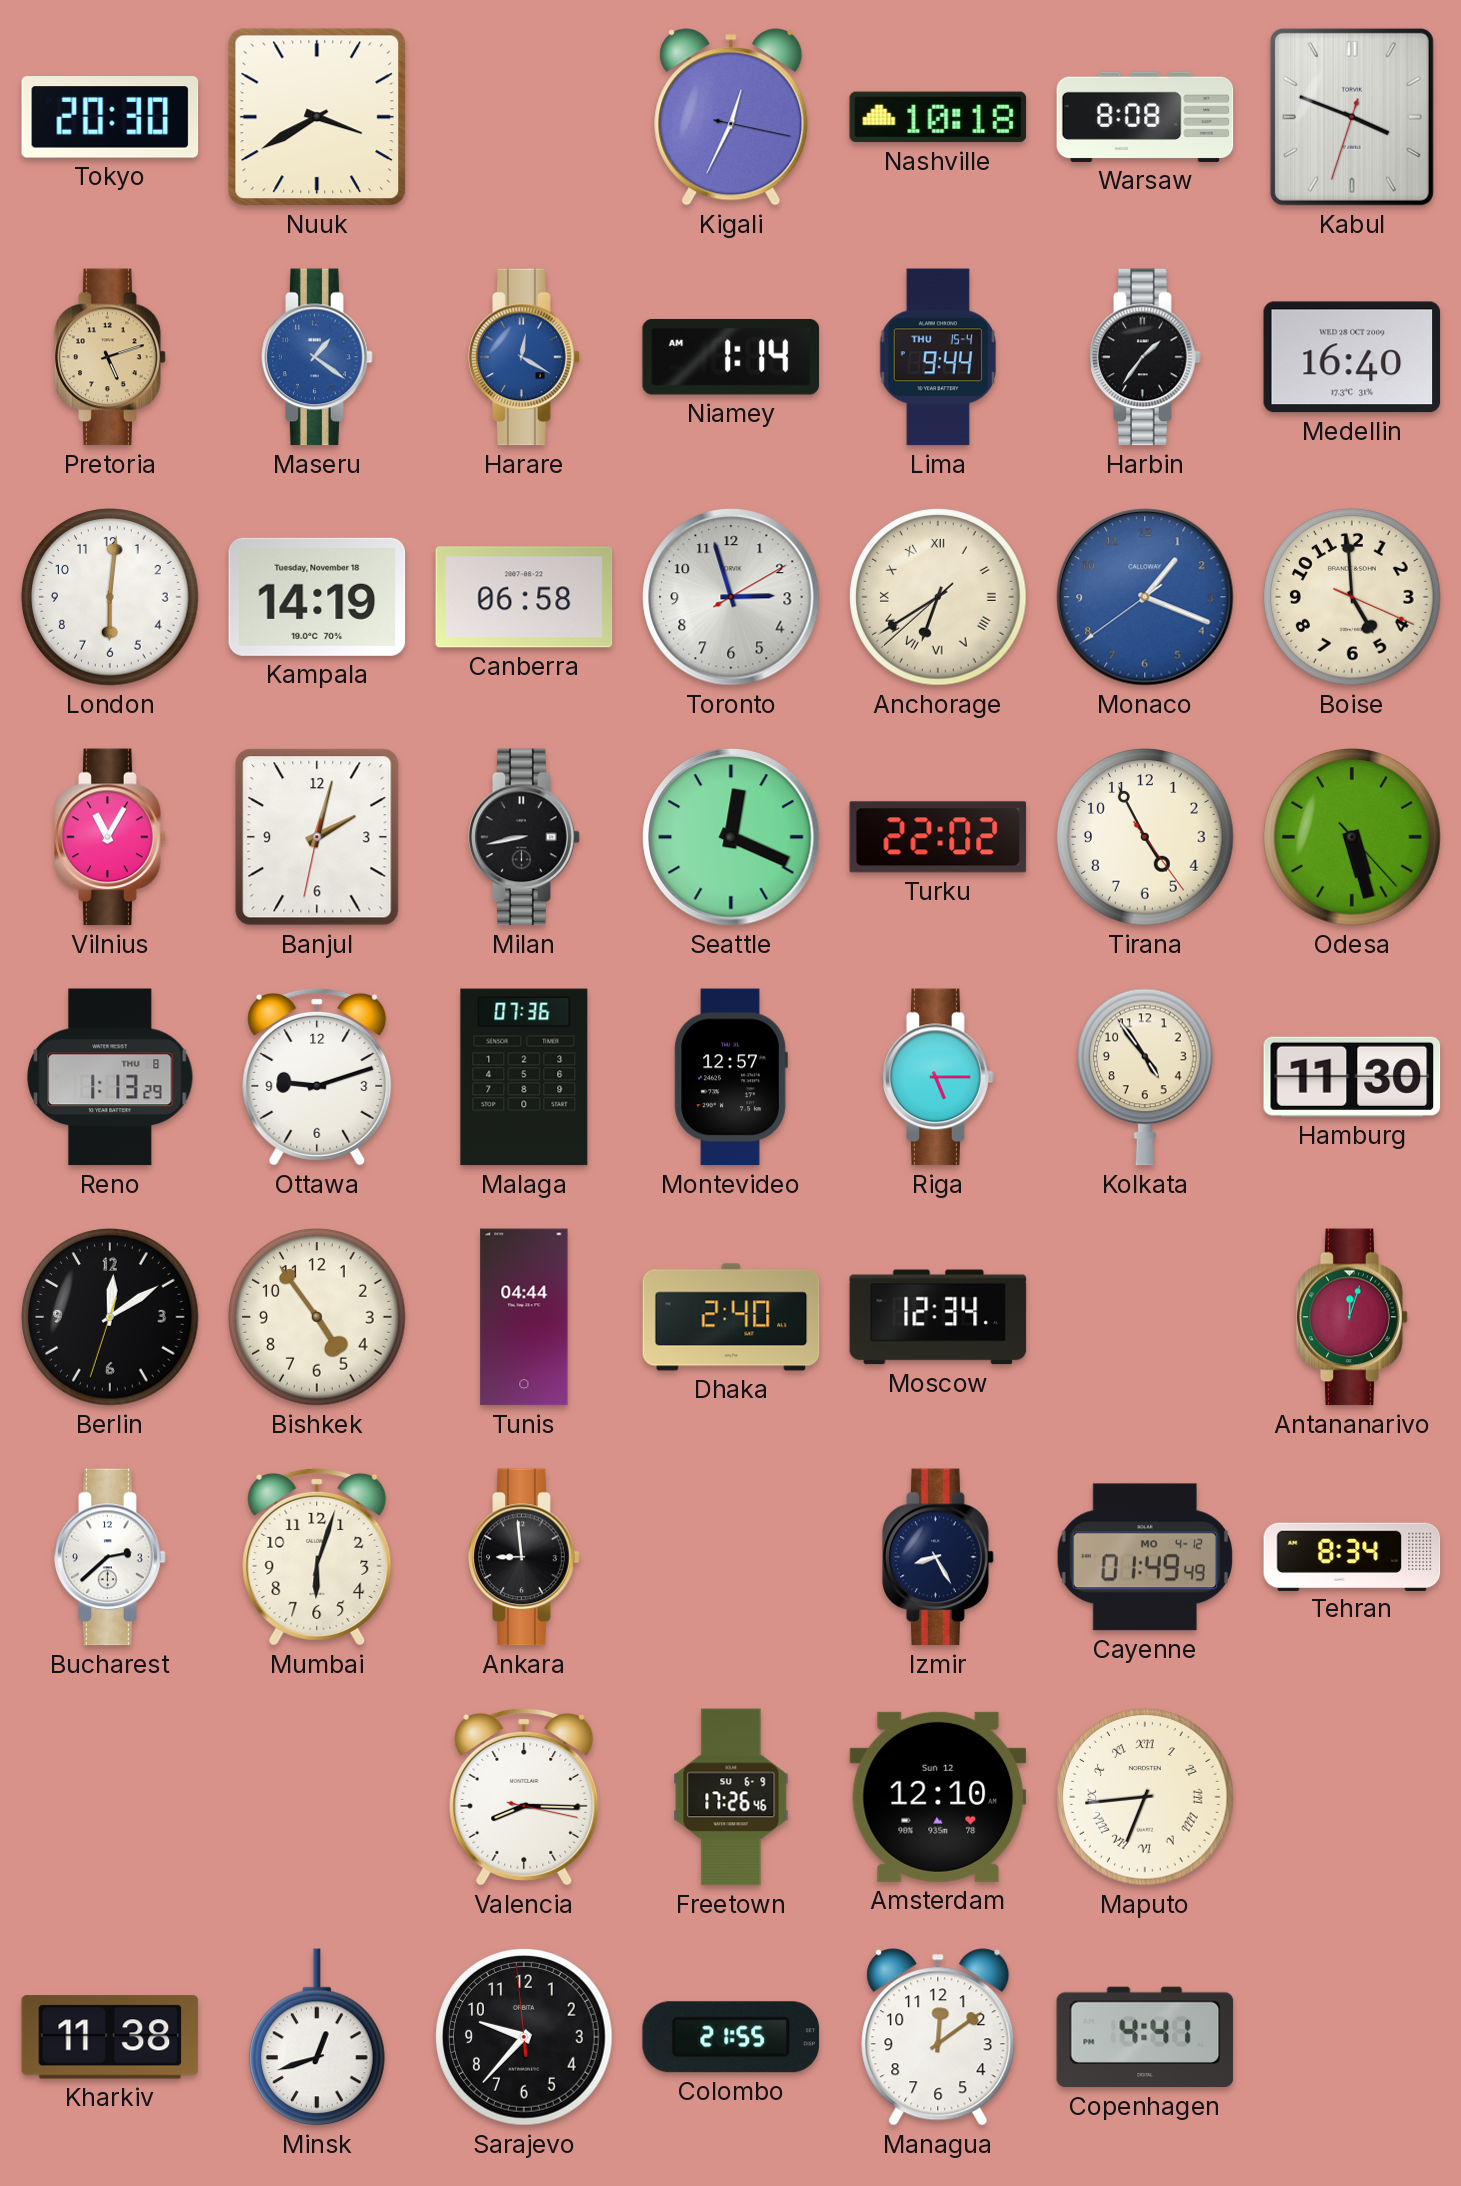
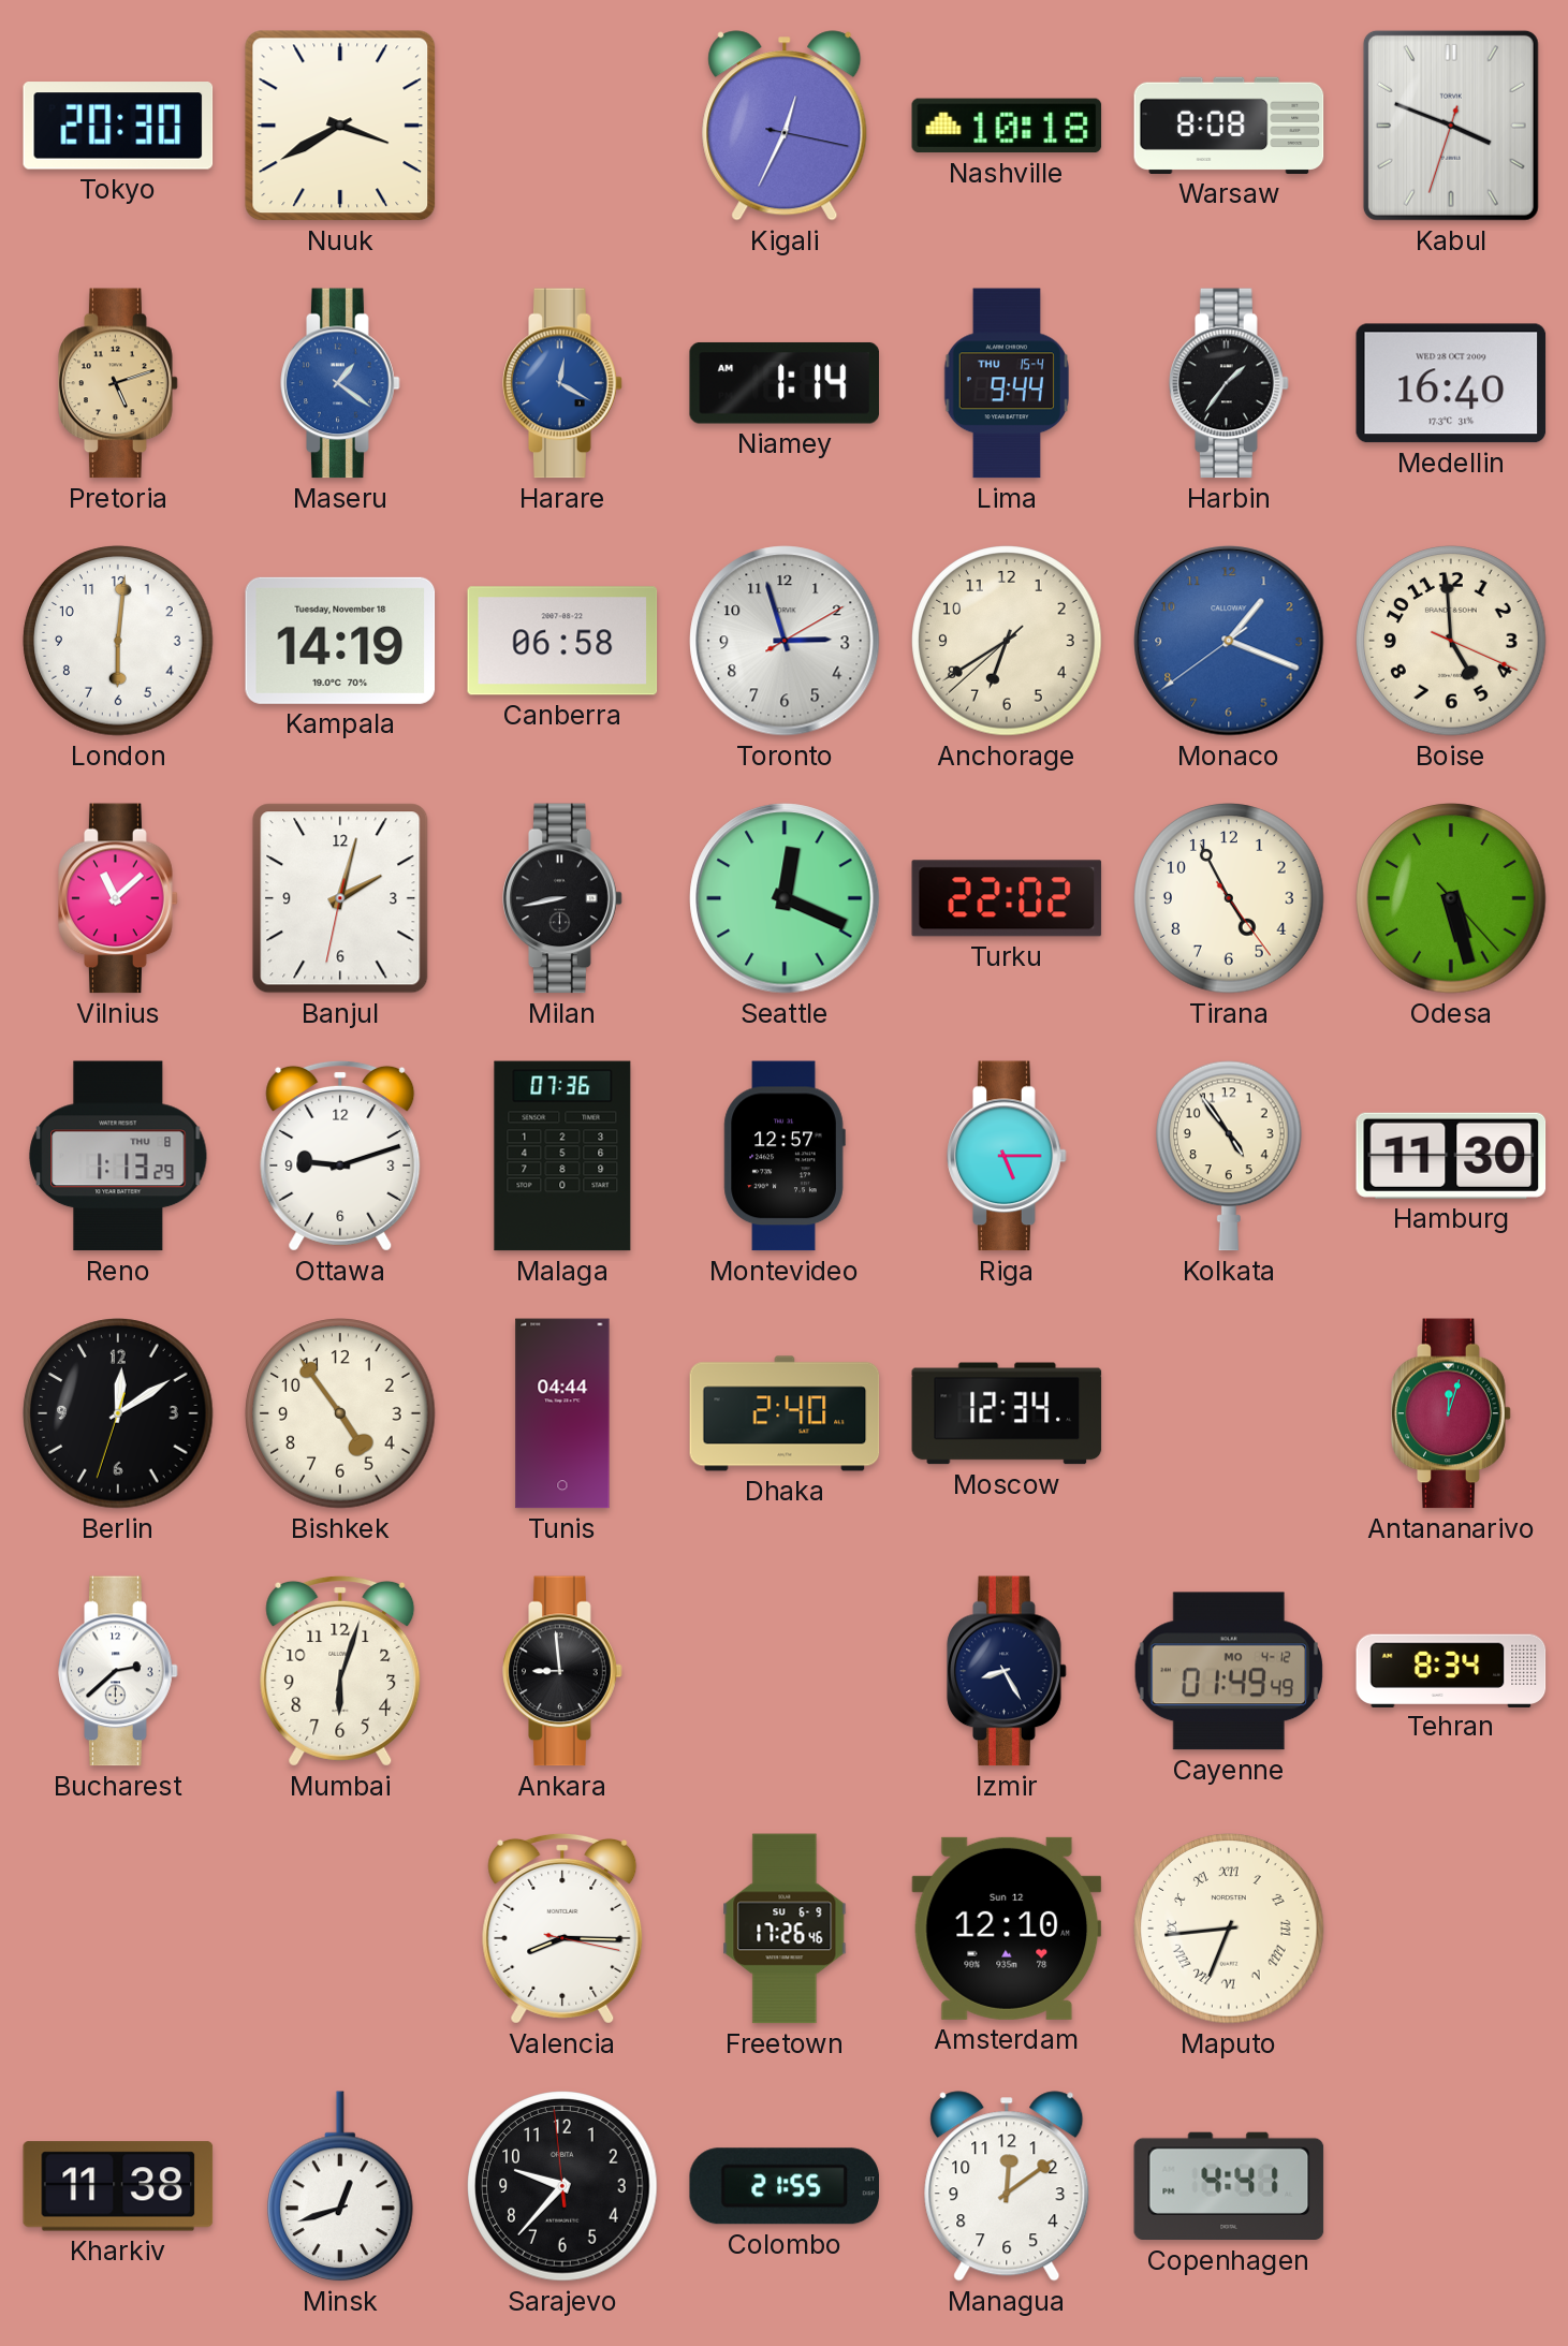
Anchorage numerals: Roman -> Arabic (1007, 641)
Vilnius: 11:05 -> 11:08 (118, 898)
